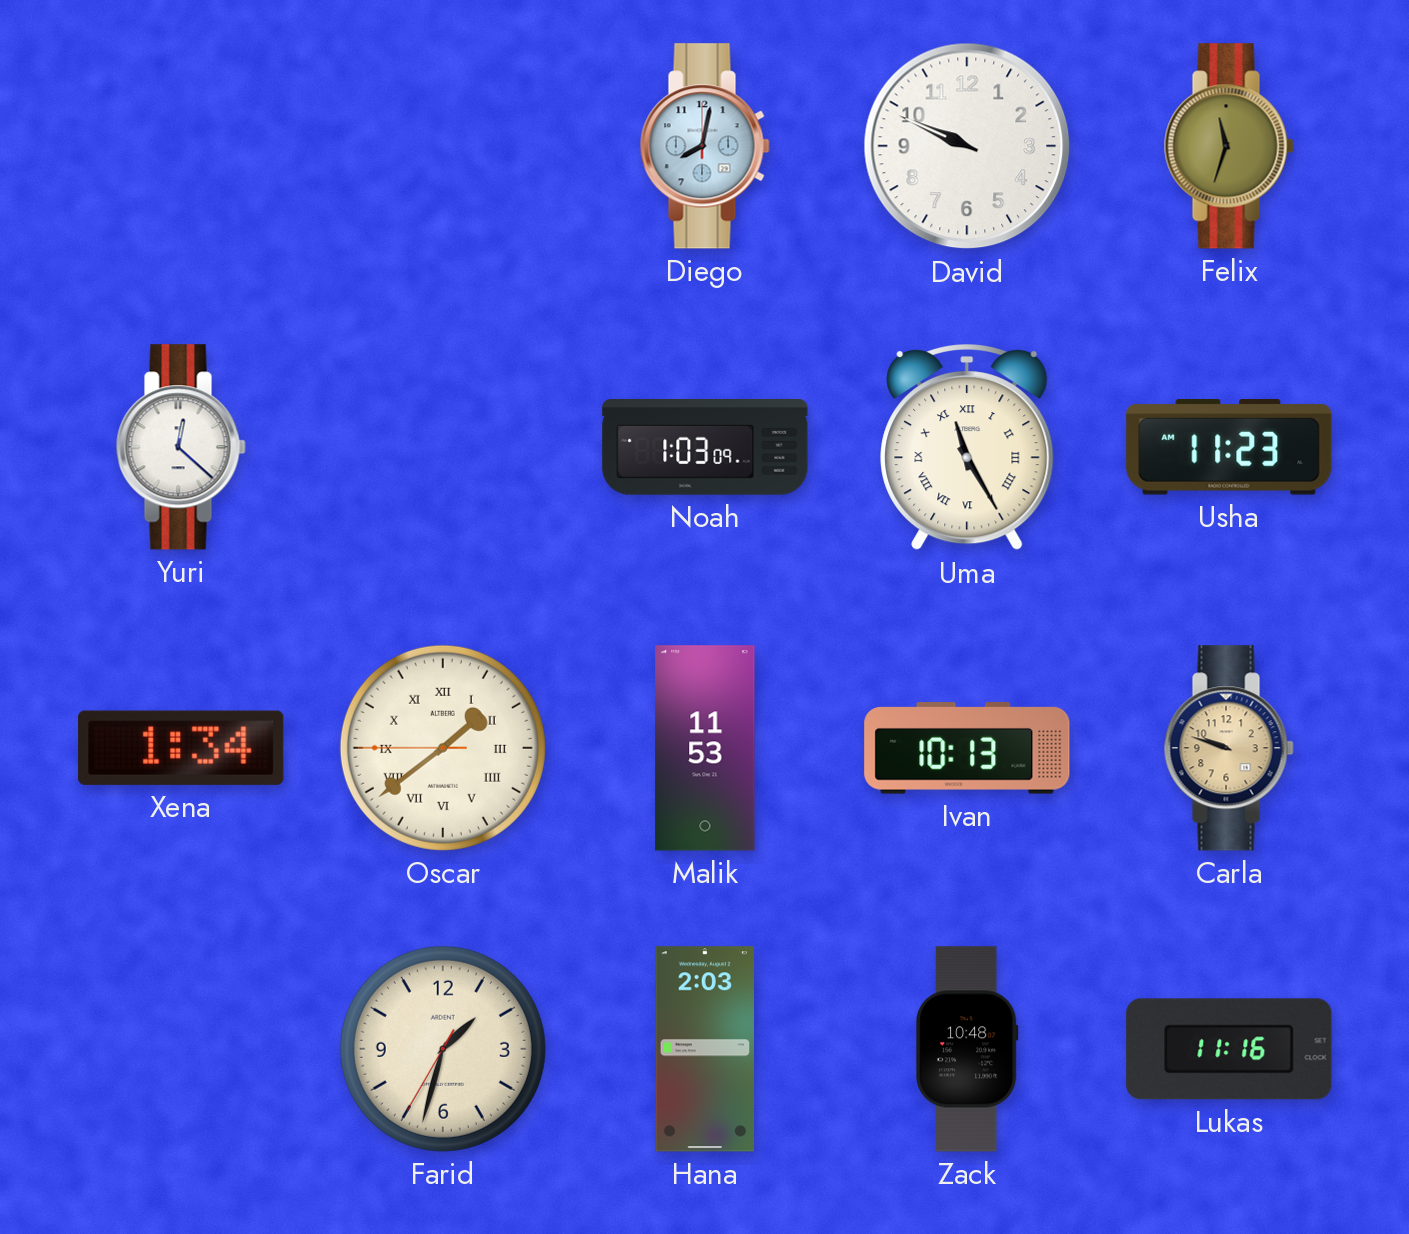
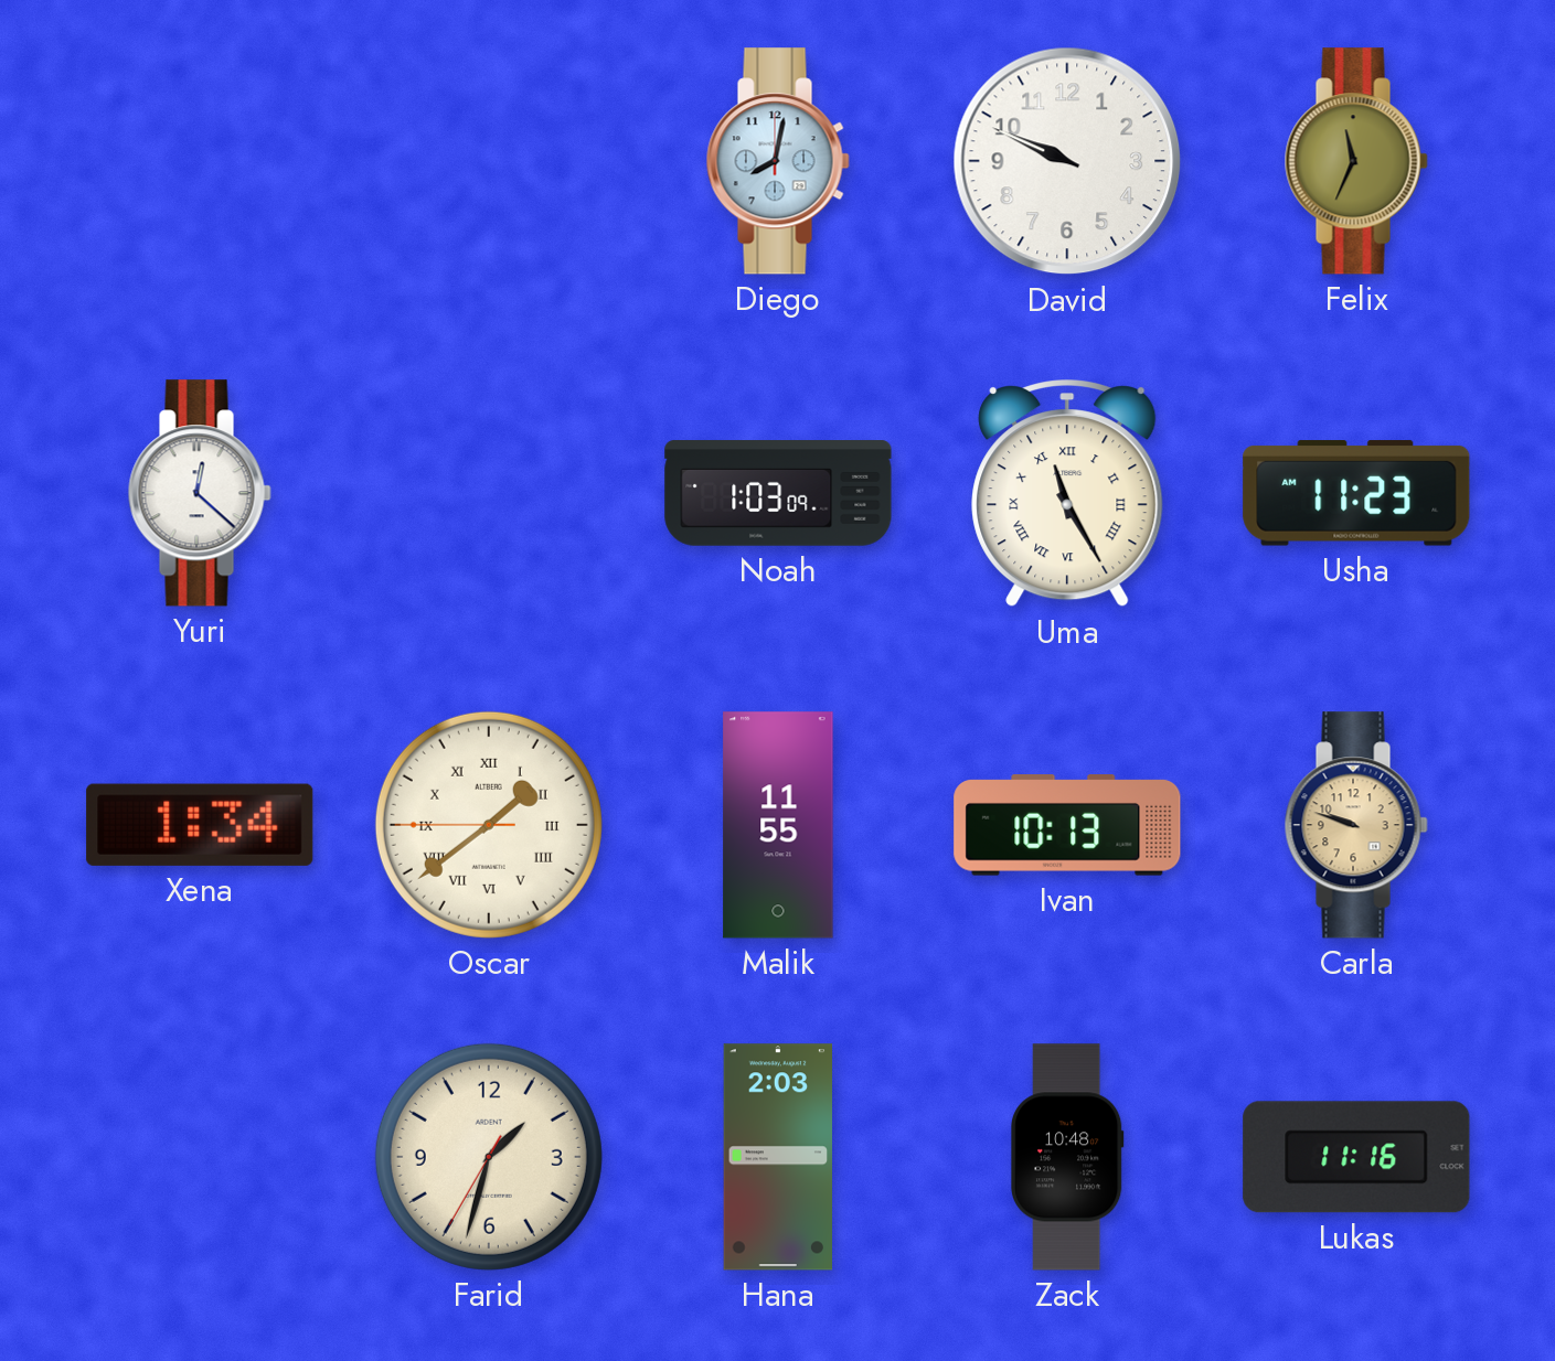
Felix: 11:33 -> 11:34 (1356, 161)
Malik: 11:53 -> 11:55 (778, 825)
